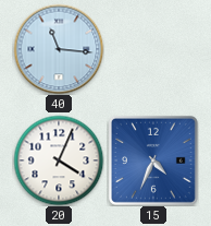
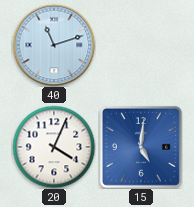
40: 11:16 -> 11:12 (54, 45)
15: 4:34 -> 5:01 (141, 147)
